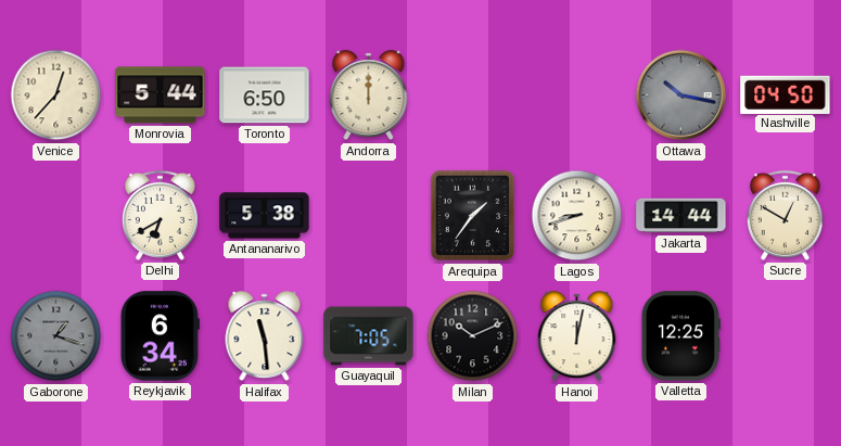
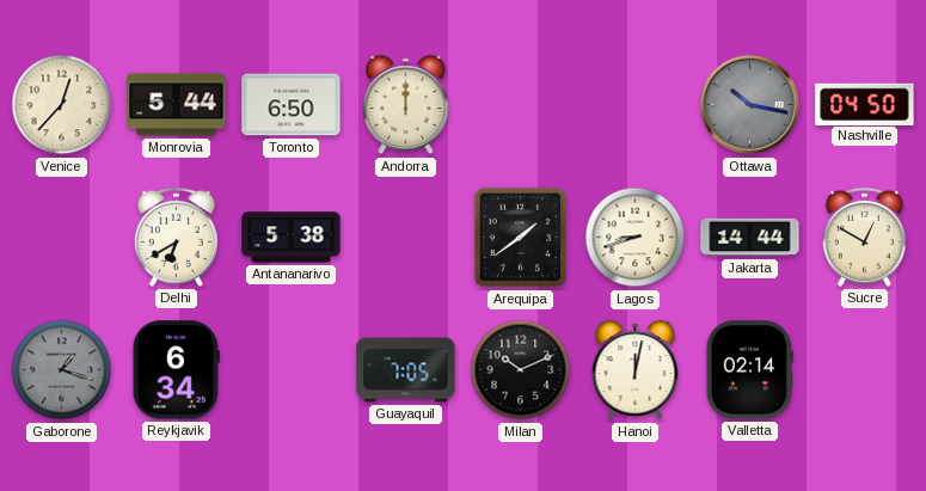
Arequipa: 1:36 -> 1:39 (521, 238)
Halifax: 11:29 -> none (265, 336)
Valletta: 12:25 -> 02:14 (749, 370)
